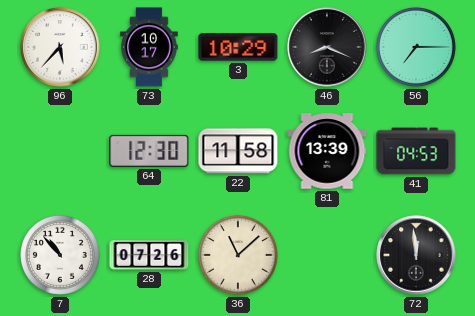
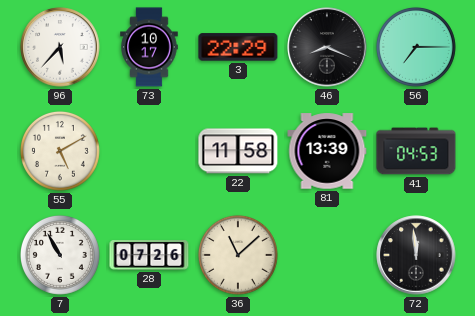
3: 10:29 -> 22:29 (238, 47)
55: none -> 5:10 (60, 151)
64: 12:30 -> none (149, 151)
7: 10:53 -> 10:55 (60, 255)
